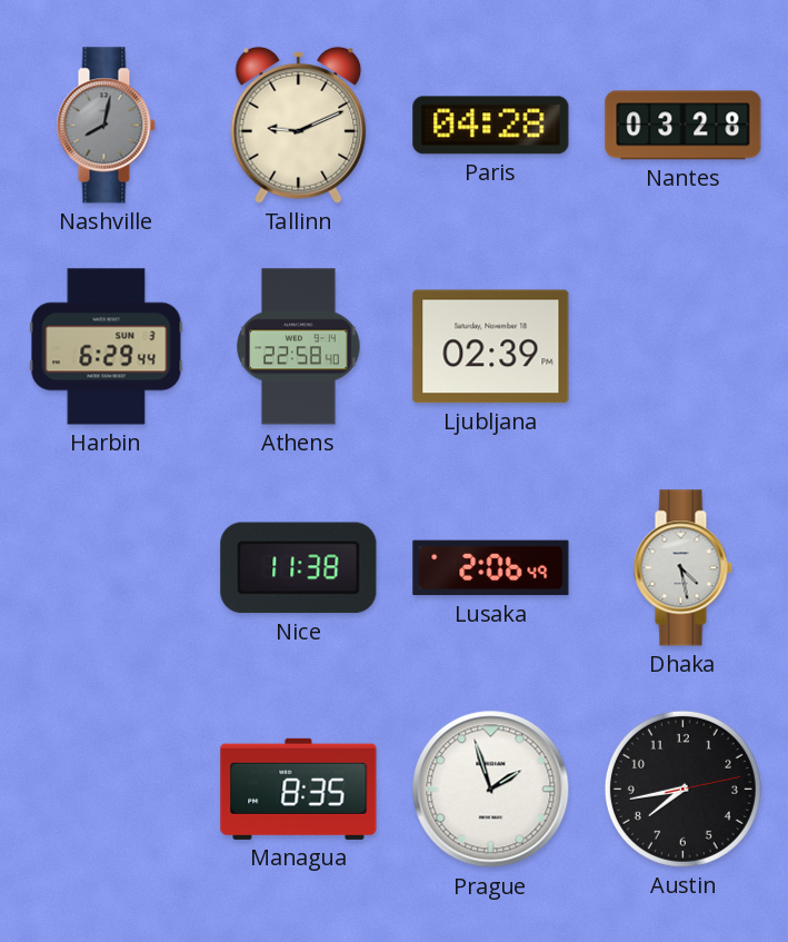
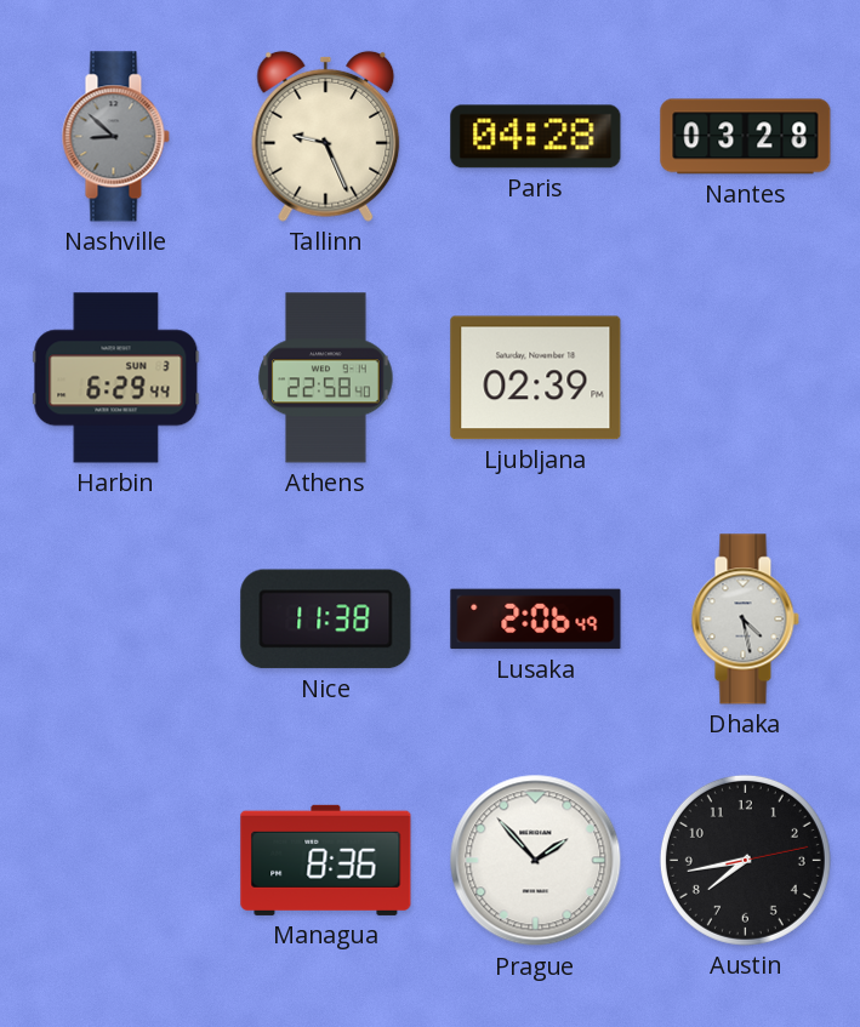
Nashville: 8:02 -> 8:52 (115, 137)
Tallinn: 9:11 -> 9:26 (326, 136)
Managua: 8:35 -> 8:36 (326, 860)
Prague: 1:57 -> 1:53 (536, 861)
